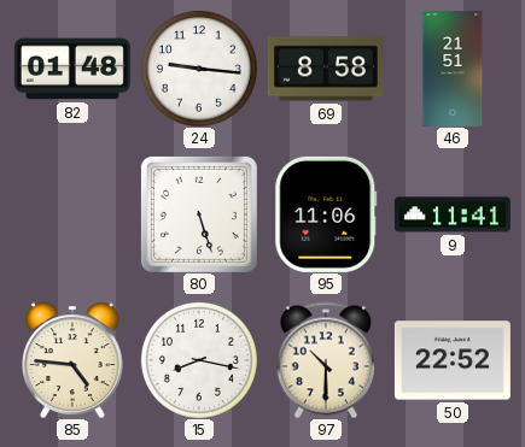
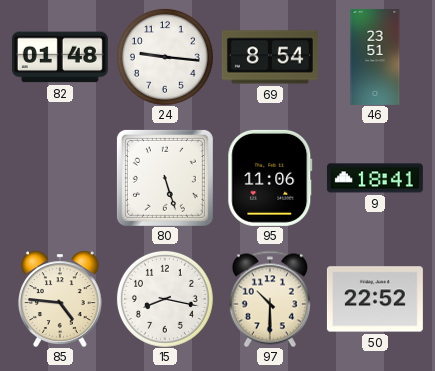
69: 8:58 -> 8:54 (270, 57)
46: 21:51 -> 23:51 (375, 57)
9: 11:41 -> 18:41 (375, 178)
